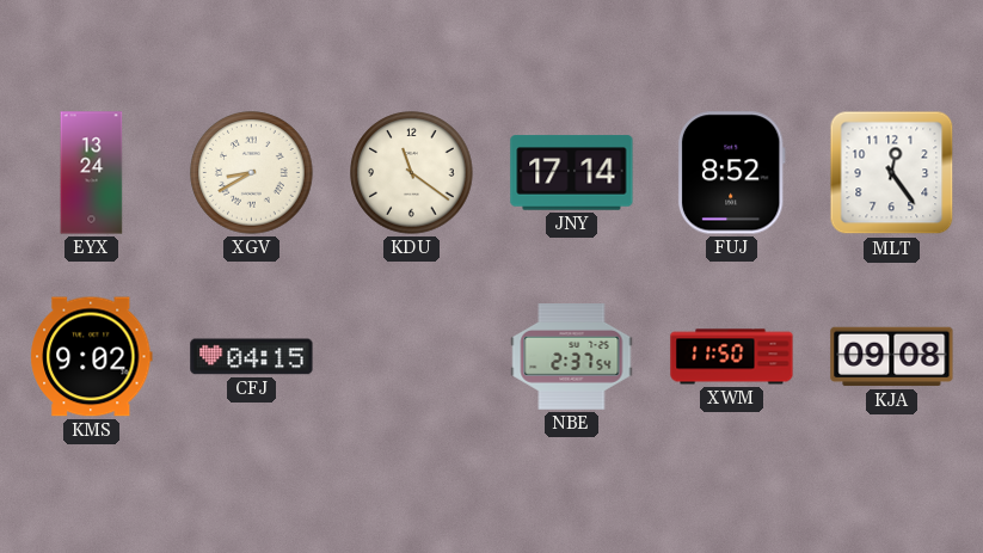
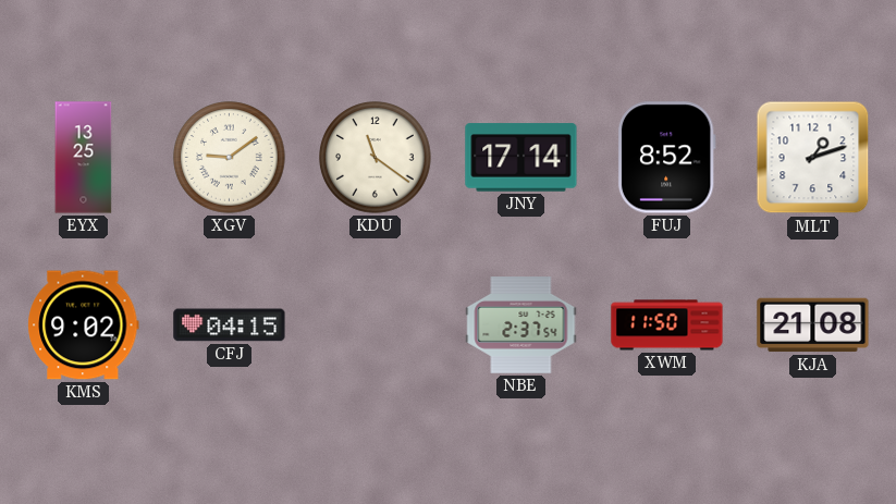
EYX: 13:24 -> 13:25 (84, 158)
XGV: 8:40 -> 9:09 (230, 158)
MLT: 12:24 -> 1:12 (813, 158)
KJA: 09:08 -> 21:08 (813, 325)
